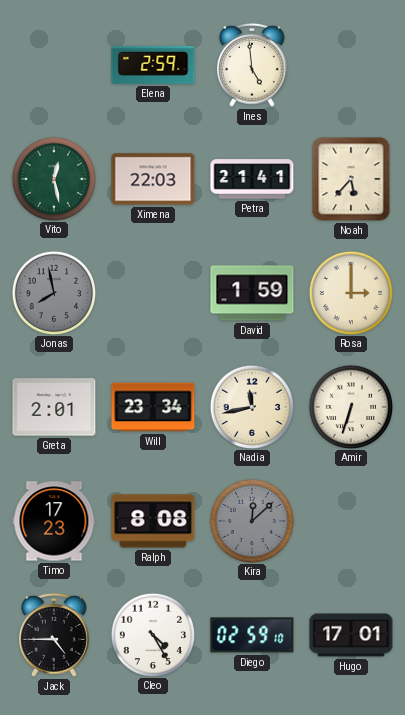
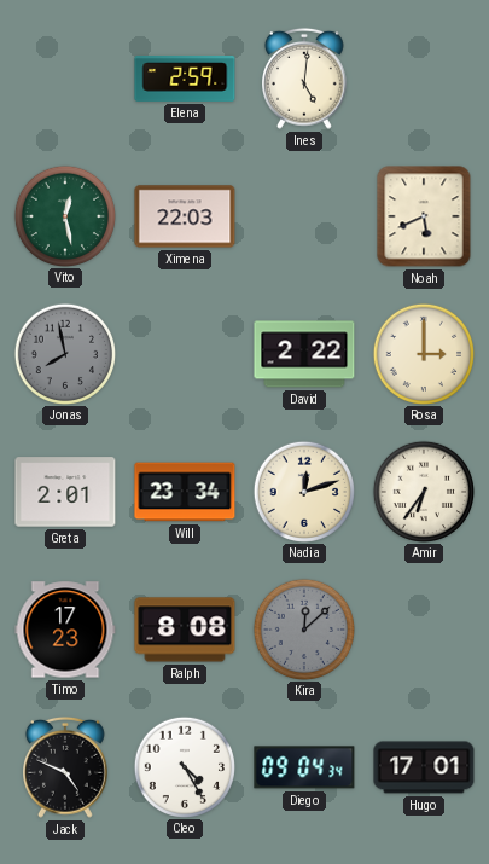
Ines: 4:59 -> 5:01 (305, 79)
Petra: 21:41 -> none (252, 179)
Noah: 5:37 -> 5:41 (424, 216)
David: 1:59 -> 2:22 (304, 354)
Nadia: 11:43 -> 12:12 (303, 491)
Amir: 6:33 -> 6:36 (423, 491)
Jack: 4:45 -> 4:49 (66, 767)
Diego: 02:59 -> 09:04 (304, 767)
